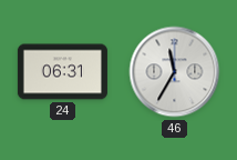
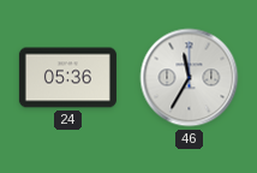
24: 06:31 -> 05:36 (67, 78)
